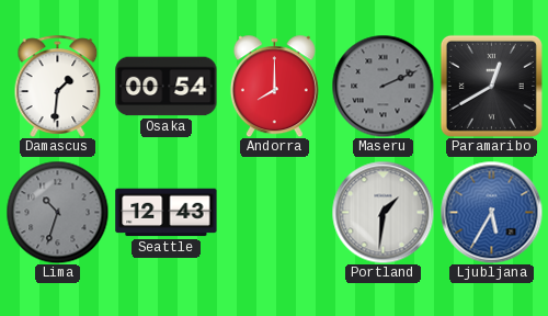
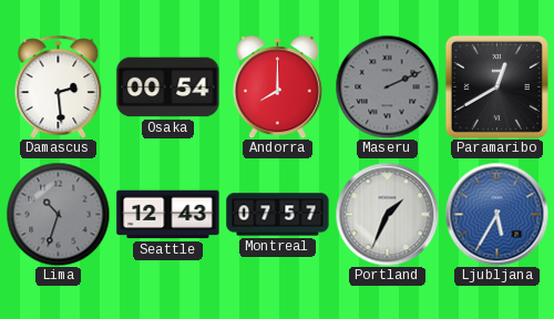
Damascus: 1:31 -> 2:29 (59, 86)
Montreal: none -> 07:57 (278, 215)
Portland: 1:31 -> 1:34 (387, 214)
